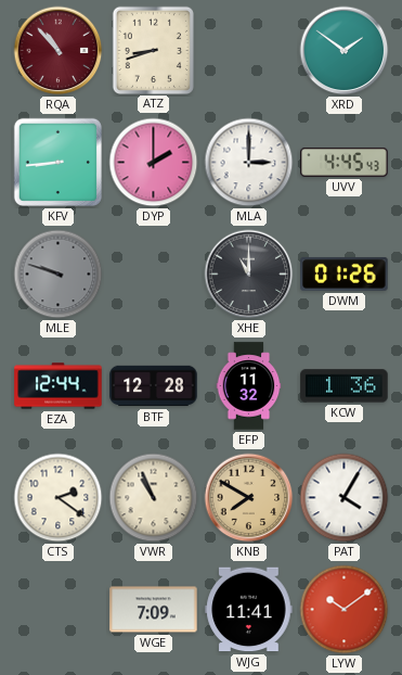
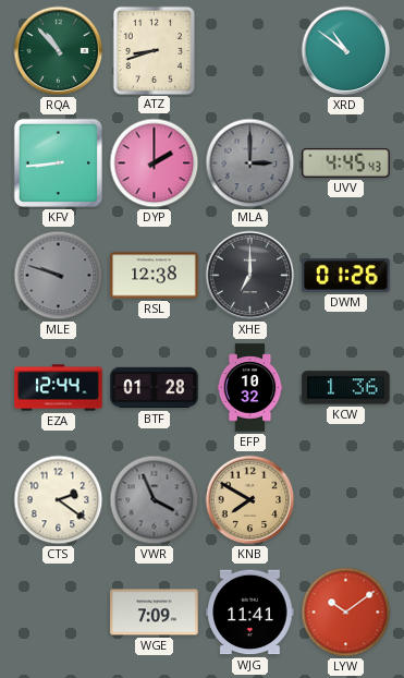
RQA dial: burgundy -> green (59, 51)
XRD: 1:51 -> 10:51 (346, 51)
MLA dial: white -> grey (250, 164)
RSL: none -> 12:38 (155, 276)
XHE: 11:00 -> 7:00 (250, 276)
BTF: 12:28 -> 01:28 (155, 388)
EFP: 11:32 -> 10:32 (250, 388)
VWR: 10:56 -> 3:56 (155, 500)
VWR dial: cream -> grey (155, 500)
PAT: 4:05 -> none (345, 498)
